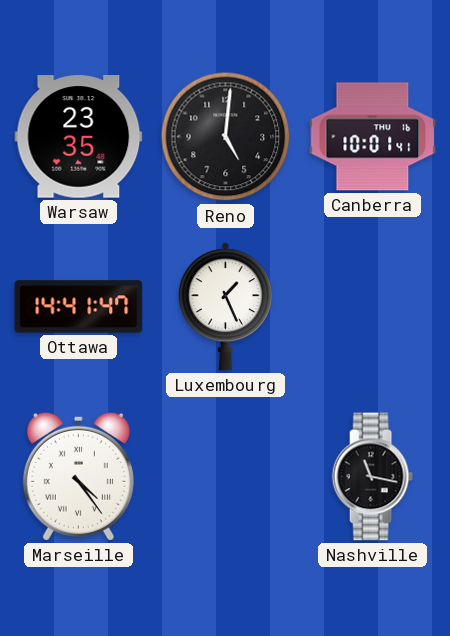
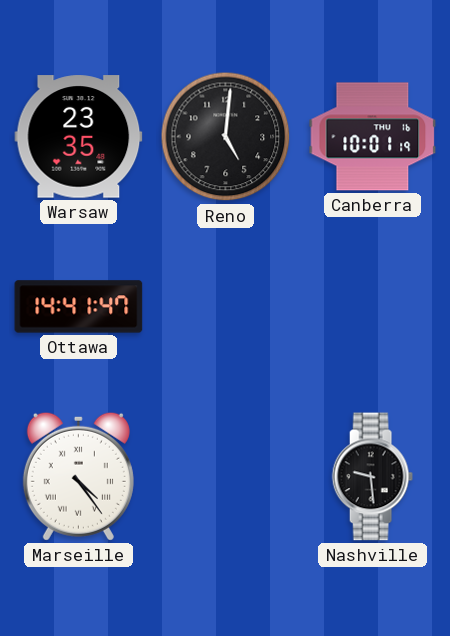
Canberra: 10:01:41 -> 10:01:19 (373, 137)
Luxembourg: 1:26 -> none (225, 307)
Nashville: 11:17 -> 9:29 (372, 477)
